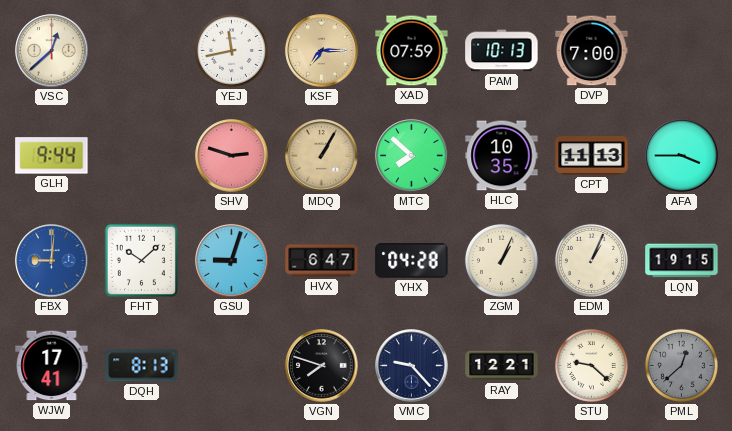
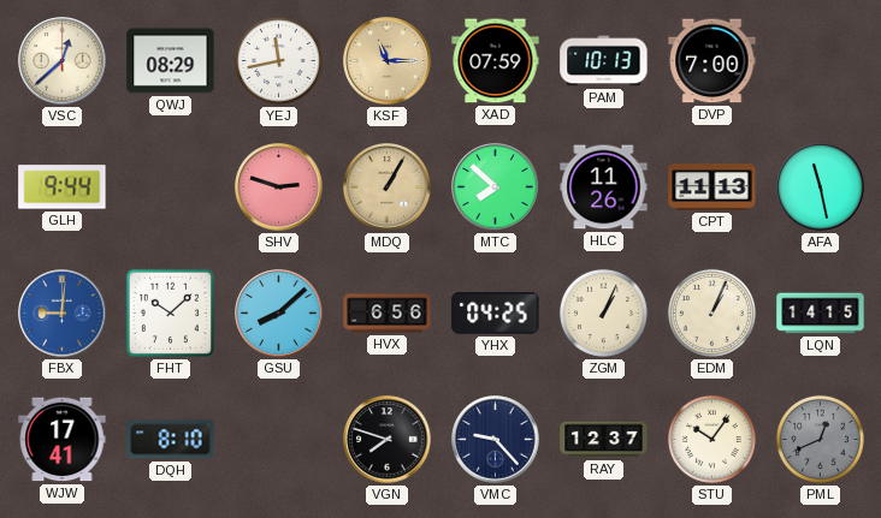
QWJ: none -> 08:29 (171, 61)
KSF: 7:15 -> 11:15 (388, 61)
HLC: 10:35 -> 11:26 (604, 187)
AFA: 3:45 -> 11:28 (821, 187)
GSU: 9:03 -> 8:08 (279, 314)
HVX: 6:47 -> 6:56 (388, 314)
YHX: 04:28 -> 04:25 (496, 314)
LQN: 19:15 -> 14:15 (821, 314)
DQH: 8:13 -> 8:10 (171, 440)
RAY: 12:21 -> 12:37 (604, 440)
STU: 9:22 -> 10:06 (711, 439)
PML: 12:38 -> 12:41 (820, 439)
